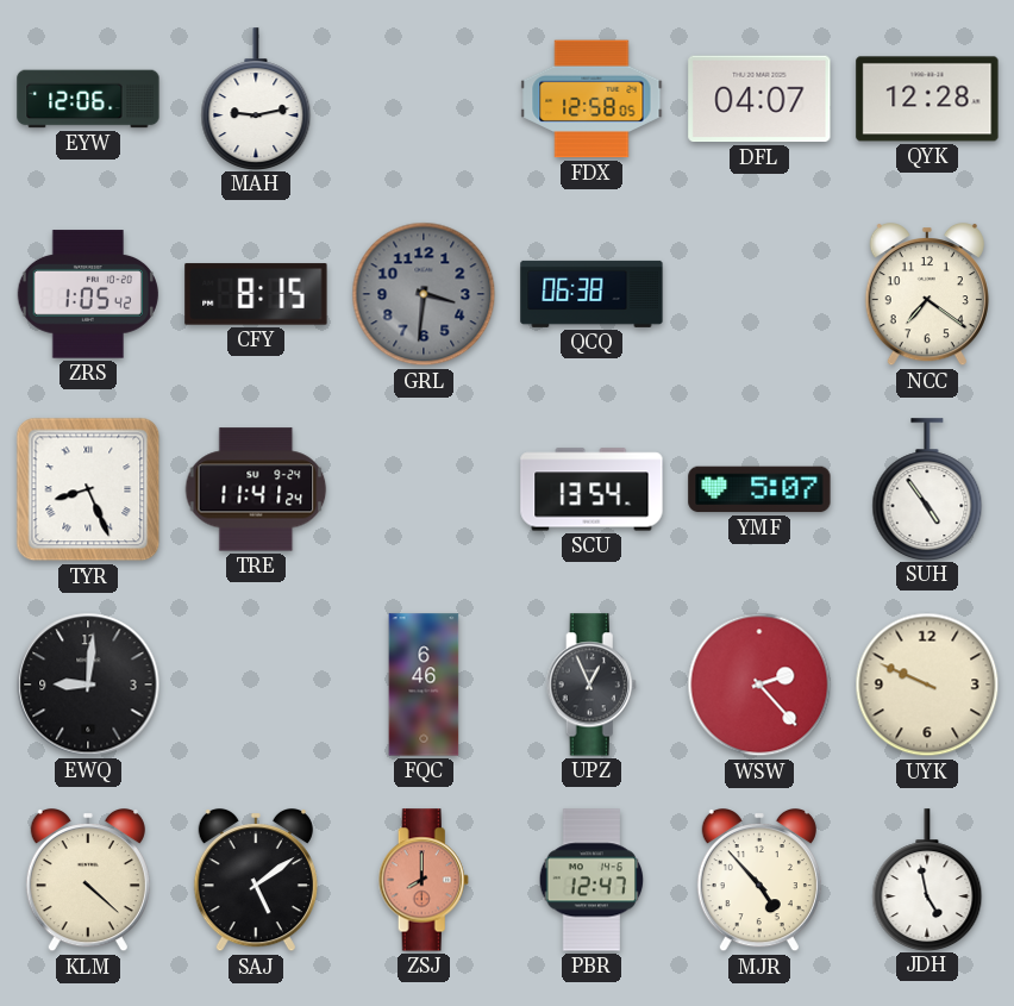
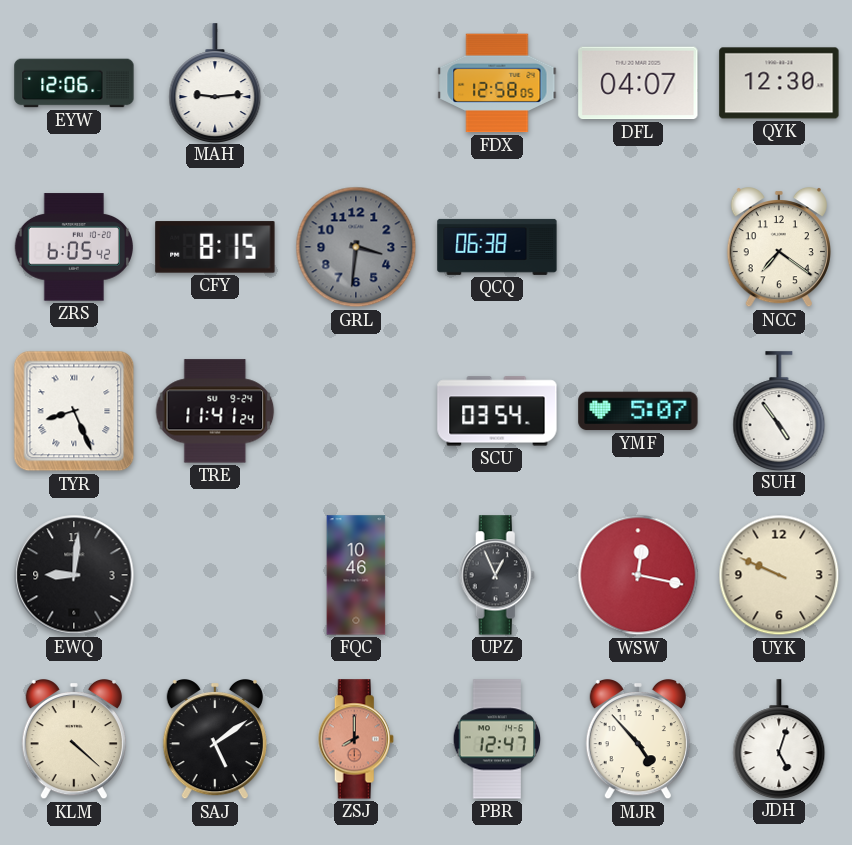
MAH: 9:13 -> 9:14 (215, 83)
QYK: 12:28 -> 12:30 (779, 83)
ZRS: 1:05 -> 6:05 (74, 247)
SCU: 13:54 -> 03:54 (497, 411)
FQC: 6:46 -> 10:46 (356, 575)
WSW: 2:23 -> 12:17 (638, 575)
JDH: 4:58 -> 5:03 (779, 739)
